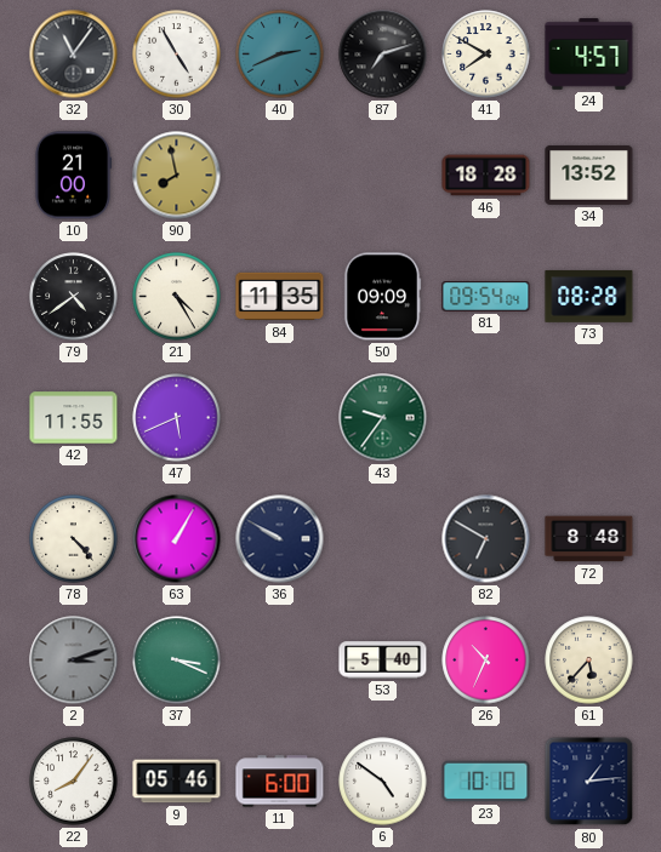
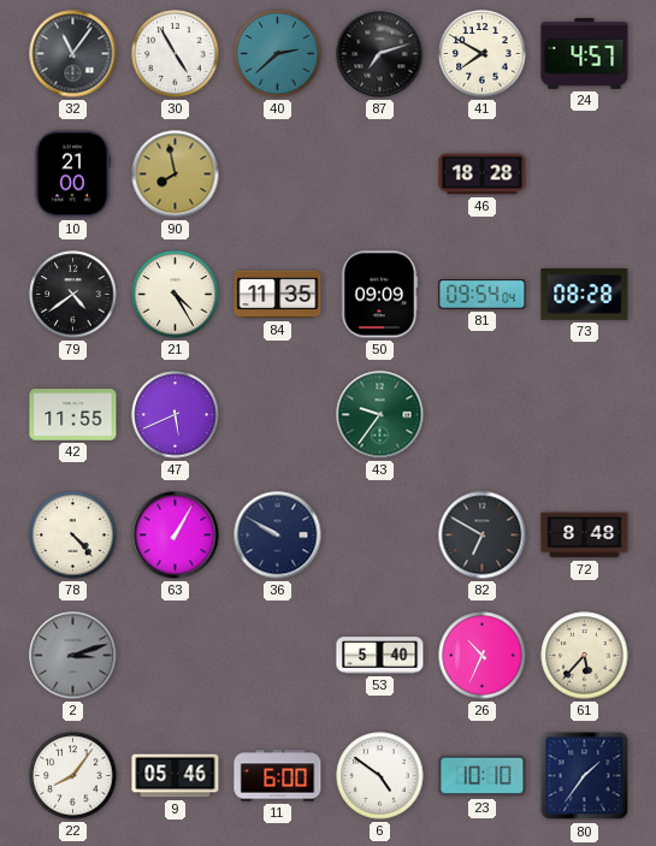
40: 2:41 -> 2:38 (278, 54)
34: 13:52 -> none (589, 175)
37: 3:19 -> none (177, 661)
80: 1:14 -> 1:36 (585, 776)
